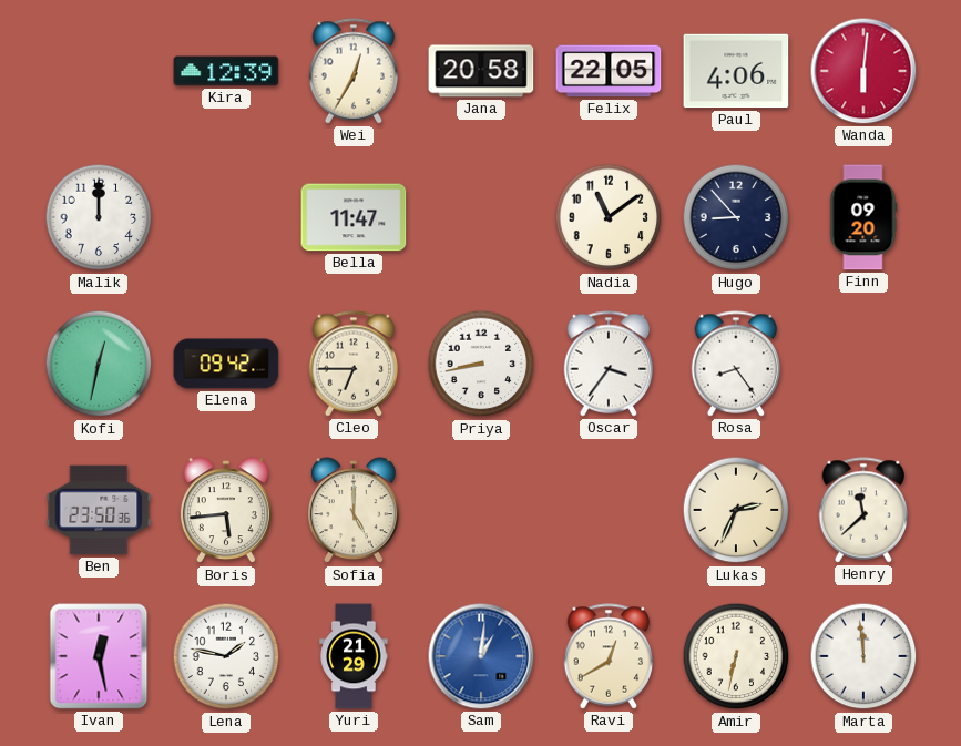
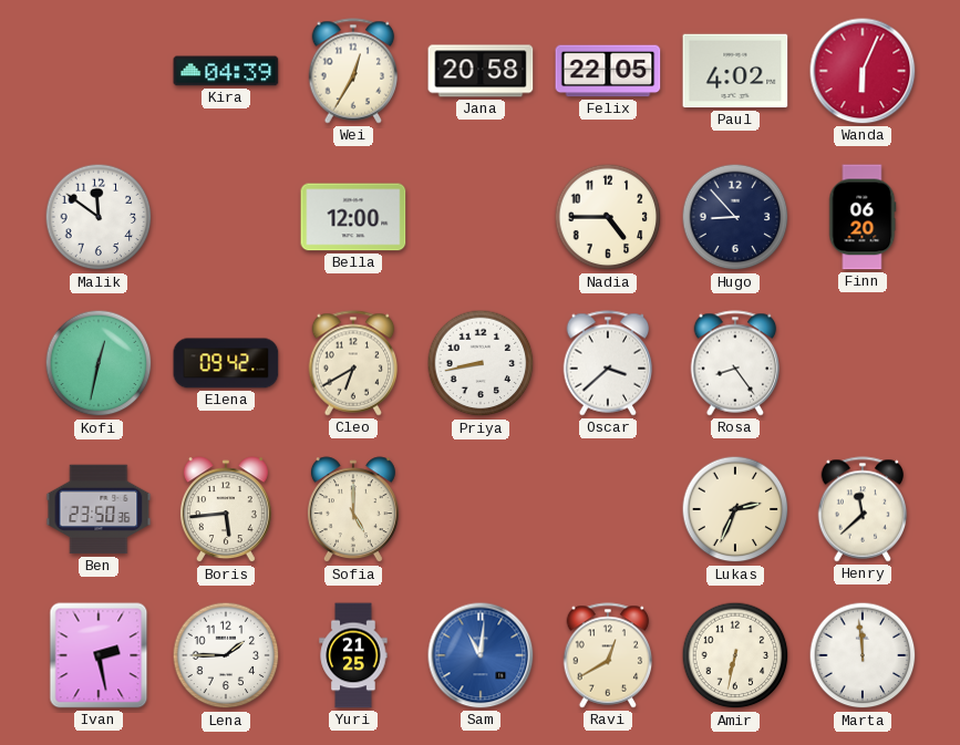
Kira: 12:39 -> 04:39 (226, 71)
Paul: 4:06 -> 4:02 (735, 71)
Wanda: 6:01 -> 6:04 (863, 71)
Malik: 12:00 -> 11:51 (99, 217)
Bella: 11:47 -> 12:00 (353, 217)
Nadia: 11:09 -> 4:45 (608, 217)
Finn: 09:20 -> 06:20 (863, 217)
Cleo: 6:45 -> 6:40 (353, 363)
Oscar: 3:36 -> 3:38 (608, 363)
Ivan: 12:28 -> 2:28 (99, 655)
Lena: 1:47 -> 1:45 (226, 655)
Yuri: 21:29 -> 21:25 (353, 655)
Sam: 1:01 -> 11:01 (481, 655)
